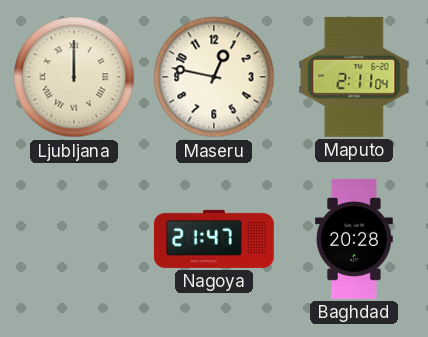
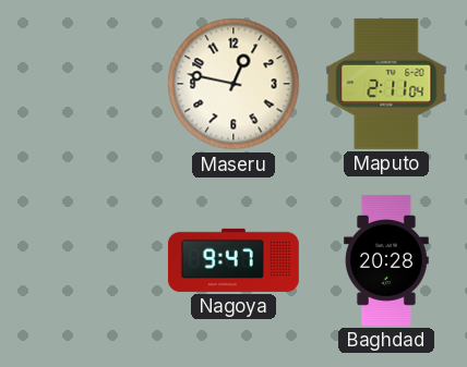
Ljubljana: 12:00 -> none (74, 77)
Nagoya: 21:47 -> 9:47 (234, 260)
